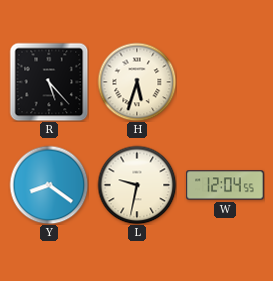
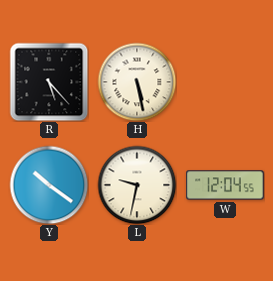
H: 5:33 -> 5:28 (137, 82)
Y: 8:21 -> 10:21 (49, 185)
